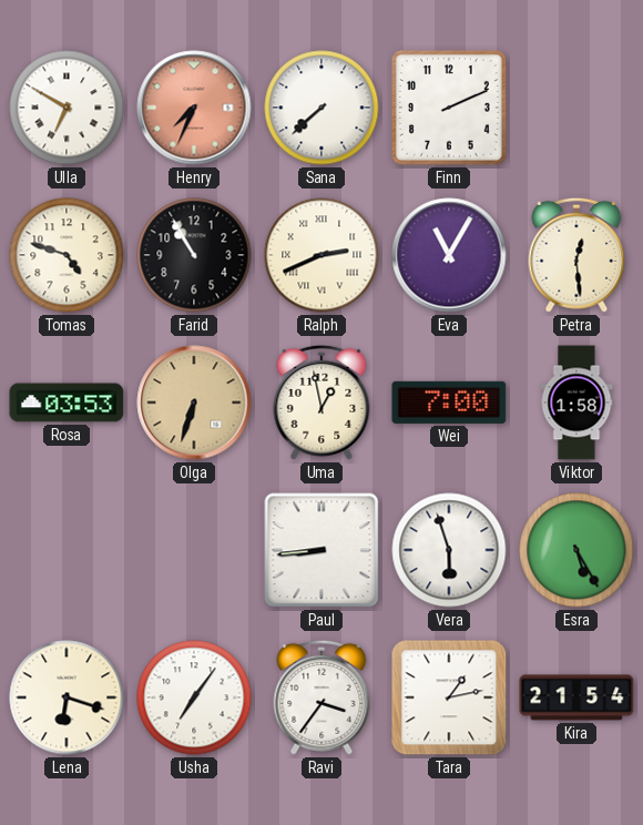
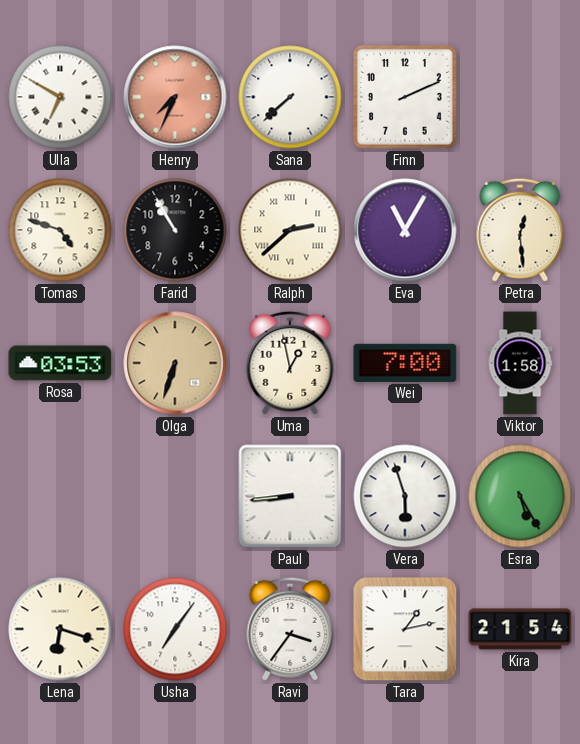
Ralph: 2:41 -> 2:38 (290, 230)
